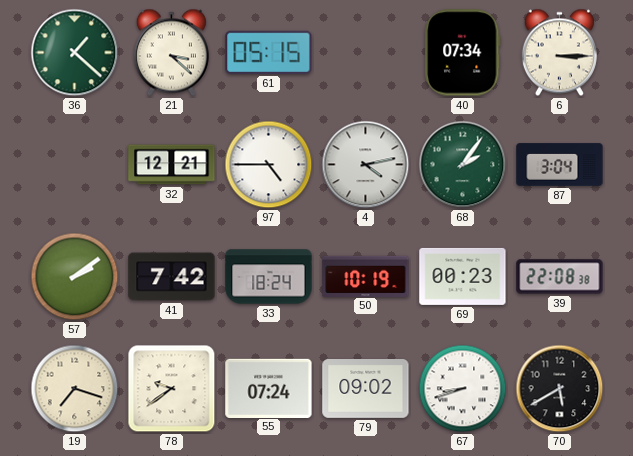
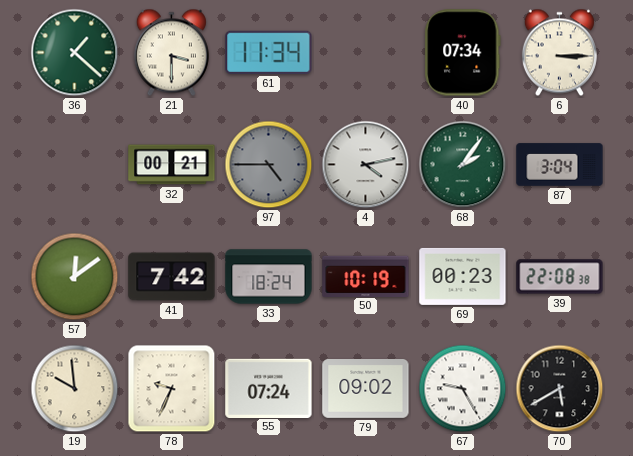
21: 3:22 -> 3:30 (171, 53)
61: 05:15 -> 11:34 (269, 52)
32: 12:21 -> 00:21 (172, 165)
97 dial: white -> grey (269, 165)
57: 2:09 -> 12:09 (75, 277)
19: 7:18 -> 9:59 (75, 389)
78: 9:39 -> 9:34 (172, 389)
67: 8:42 -> 9:25 (463, 389)
